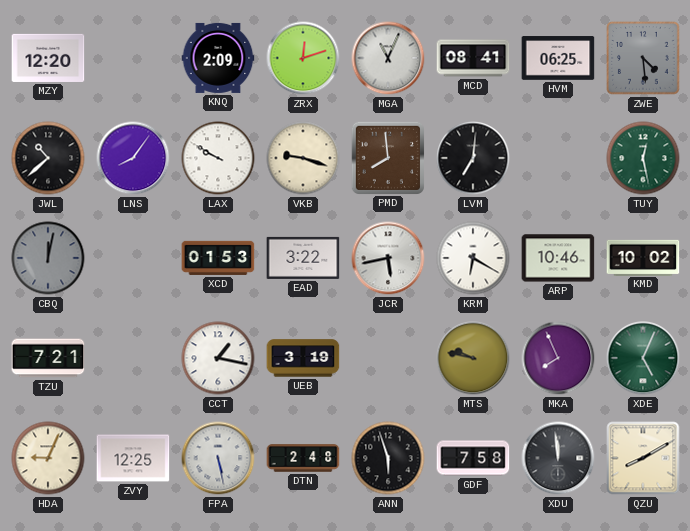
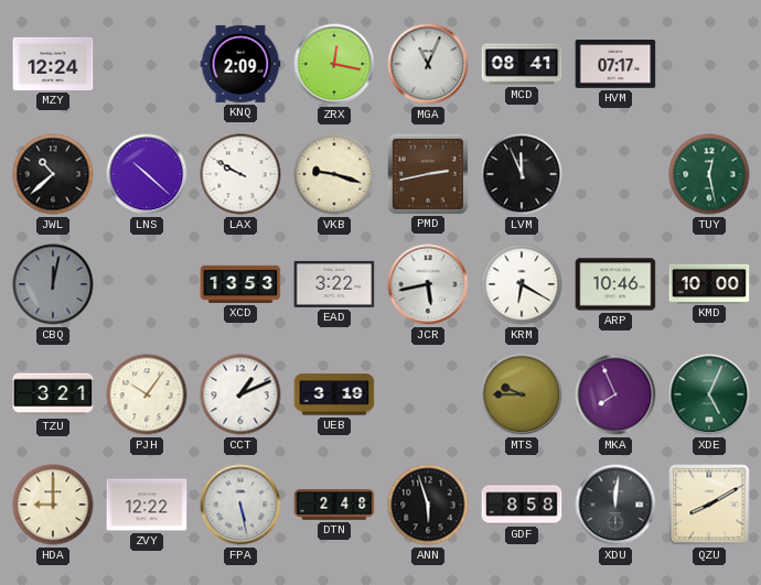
MZY: 12:20 -> 12:24 (53, 64)
ZRX: 12:12 -> 12:17 (334, 64)
HVM: 06:25 -> 07:17 (615, 64)
ZWE: 4:29 -> none (643, 58)
LNS: 8:06 -> 10:22 (147, 174)
PMD: 7:59 -> 2:43 (427, 173)
LVM: 7:01 -> 11:56 (522, 174)
XCD: 01:53 -> 13:53 (240, 284)
KMD: 10:02 -> 10:00 (709, 283)
TZU: 7:21 -> 3:21 (53, 394)
PJH: none -> 10:06 (147, 394)
CCT: 1:17 -> 1:11 (240, 394)
MTS: 9:47 -> 9:45 (522, 394)
HDA: 9:04 -> 9:00 (53, 505)
ZVY: 12:25 -> 12:22 (147, 505)
GDF: 7:58 -> 8:58 (522, 505)
XDU: 11:59 -> 12:01 (615, 505)
